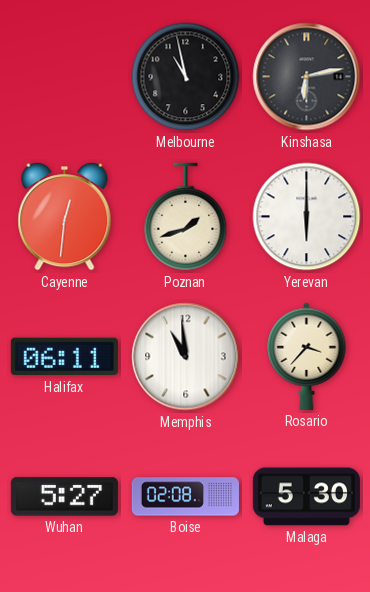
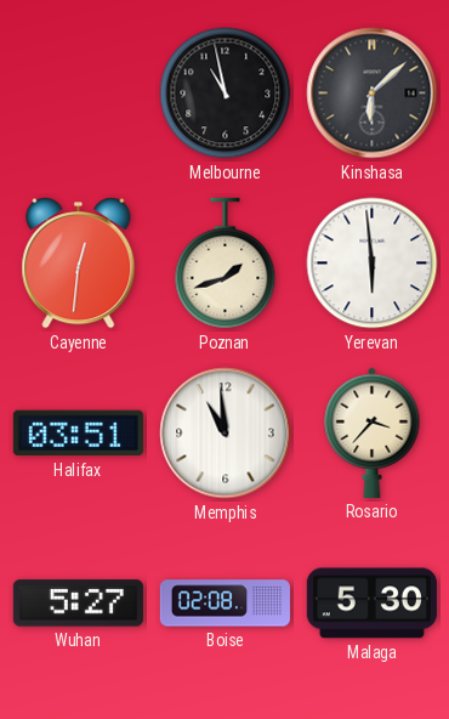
Kinshasa: 6:13 -> 6:08 (373, 94)
Yerevan: 6:00 -> 5:59 (373, 264)
Halifax: 06:11 -> 03:51 (78, 434)
